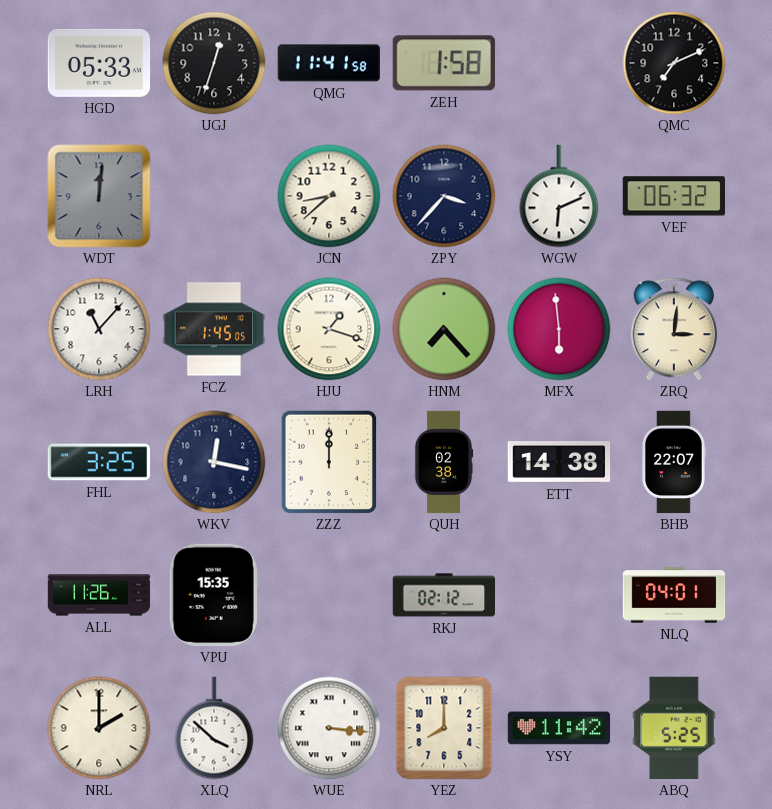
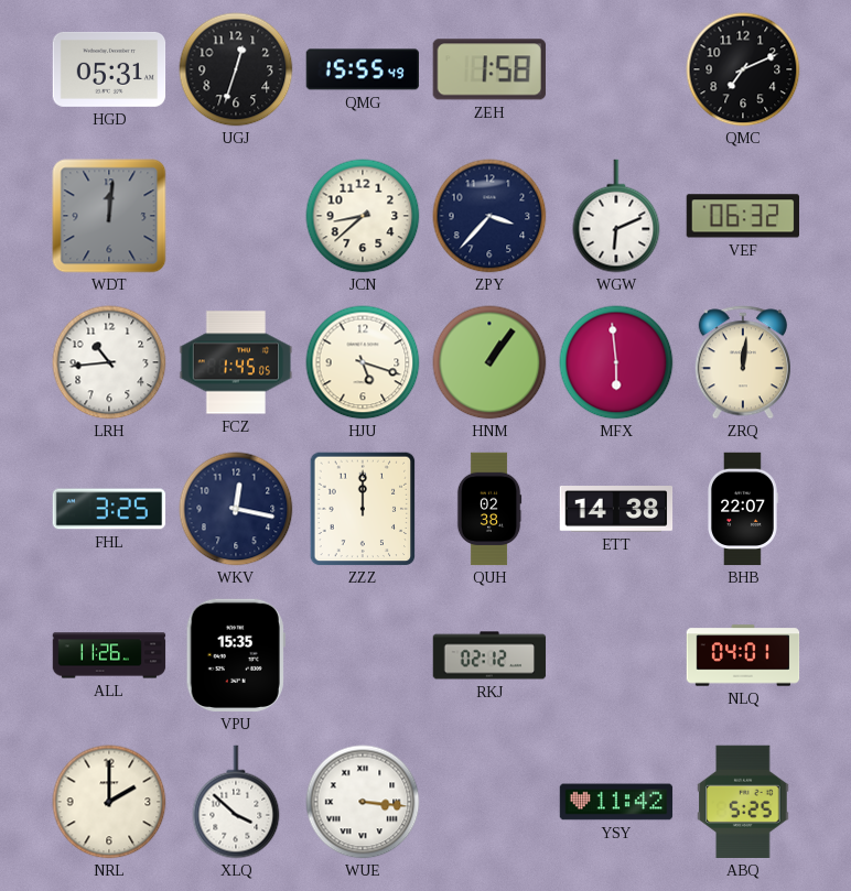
HGD: 05:33 -> 05:31 (109, 69)
QMG: 11:41 -> 15:55 (362, 69)
LRH: 11:07 -> 10:44 (109, 362)
HJU: 1:18 -> 5:18 (363, 362)
HNM: 7:23 -> 1:06 (489, 362)
ZRQ: 3:01 -> 12:01 (743, 362)
YEZ: 8:00 -> none (444, 728)
